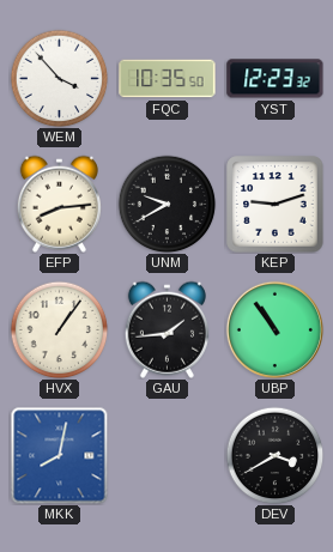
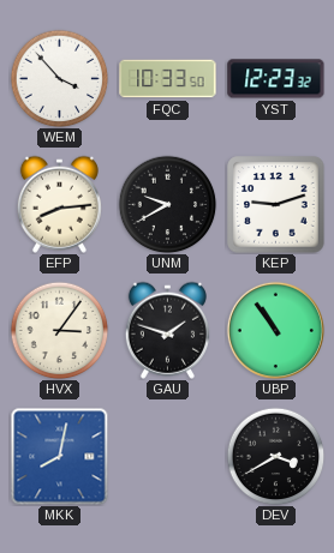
FQC: 10:35 -> 10:33 (168, 79)
HVX: 1:06 -> 3:06 (59, 330)
GAU: 1:44 -> 1:48 (167, 330)
